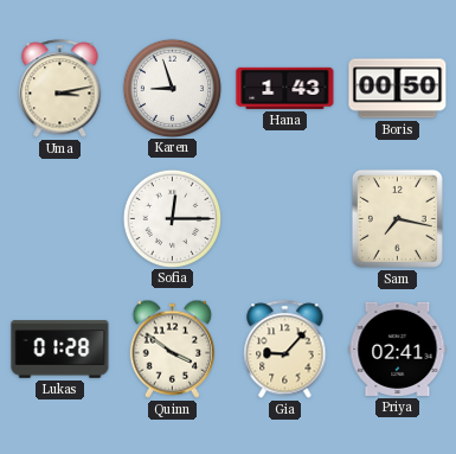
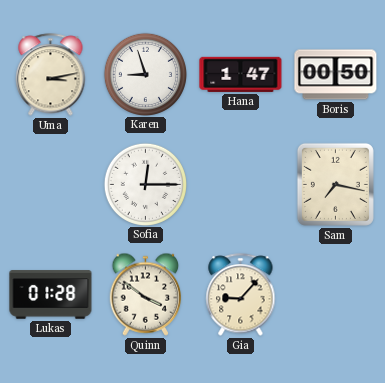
Hana: 1:43 -> 1:47 (241, 74)
Priya: 02:41 -> none (398, 349)
